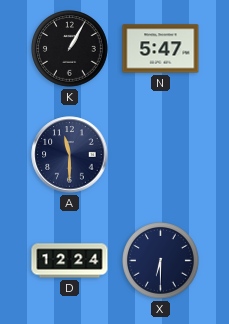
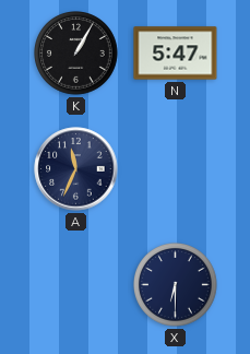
A: 11:30 -> 11:34 (76, 169)
D: 12:24 -> none (70, 261)
